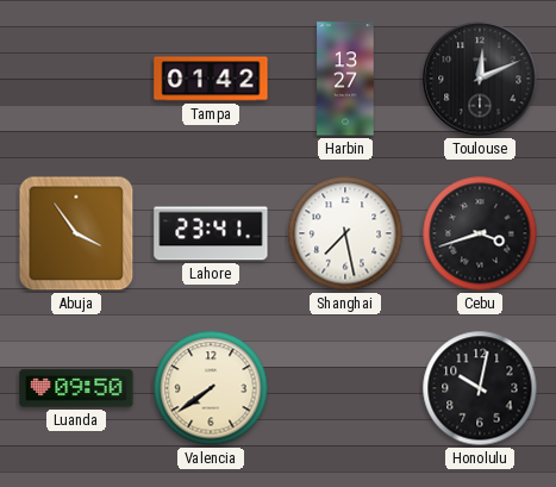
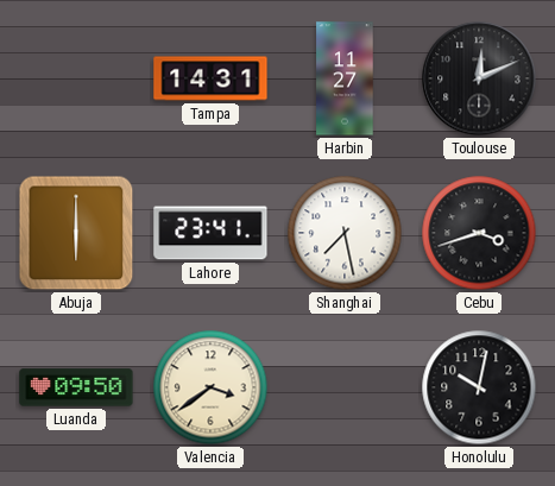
Tampa: 01:42 -> 14:31 (210, 78)
Harbin: 13:27 -> 11:27 (345, 78)
Abuja: 3:54 -> 6:00 (76, 233)
Valencia: 7:39 -> 3:39 (210, 387)
